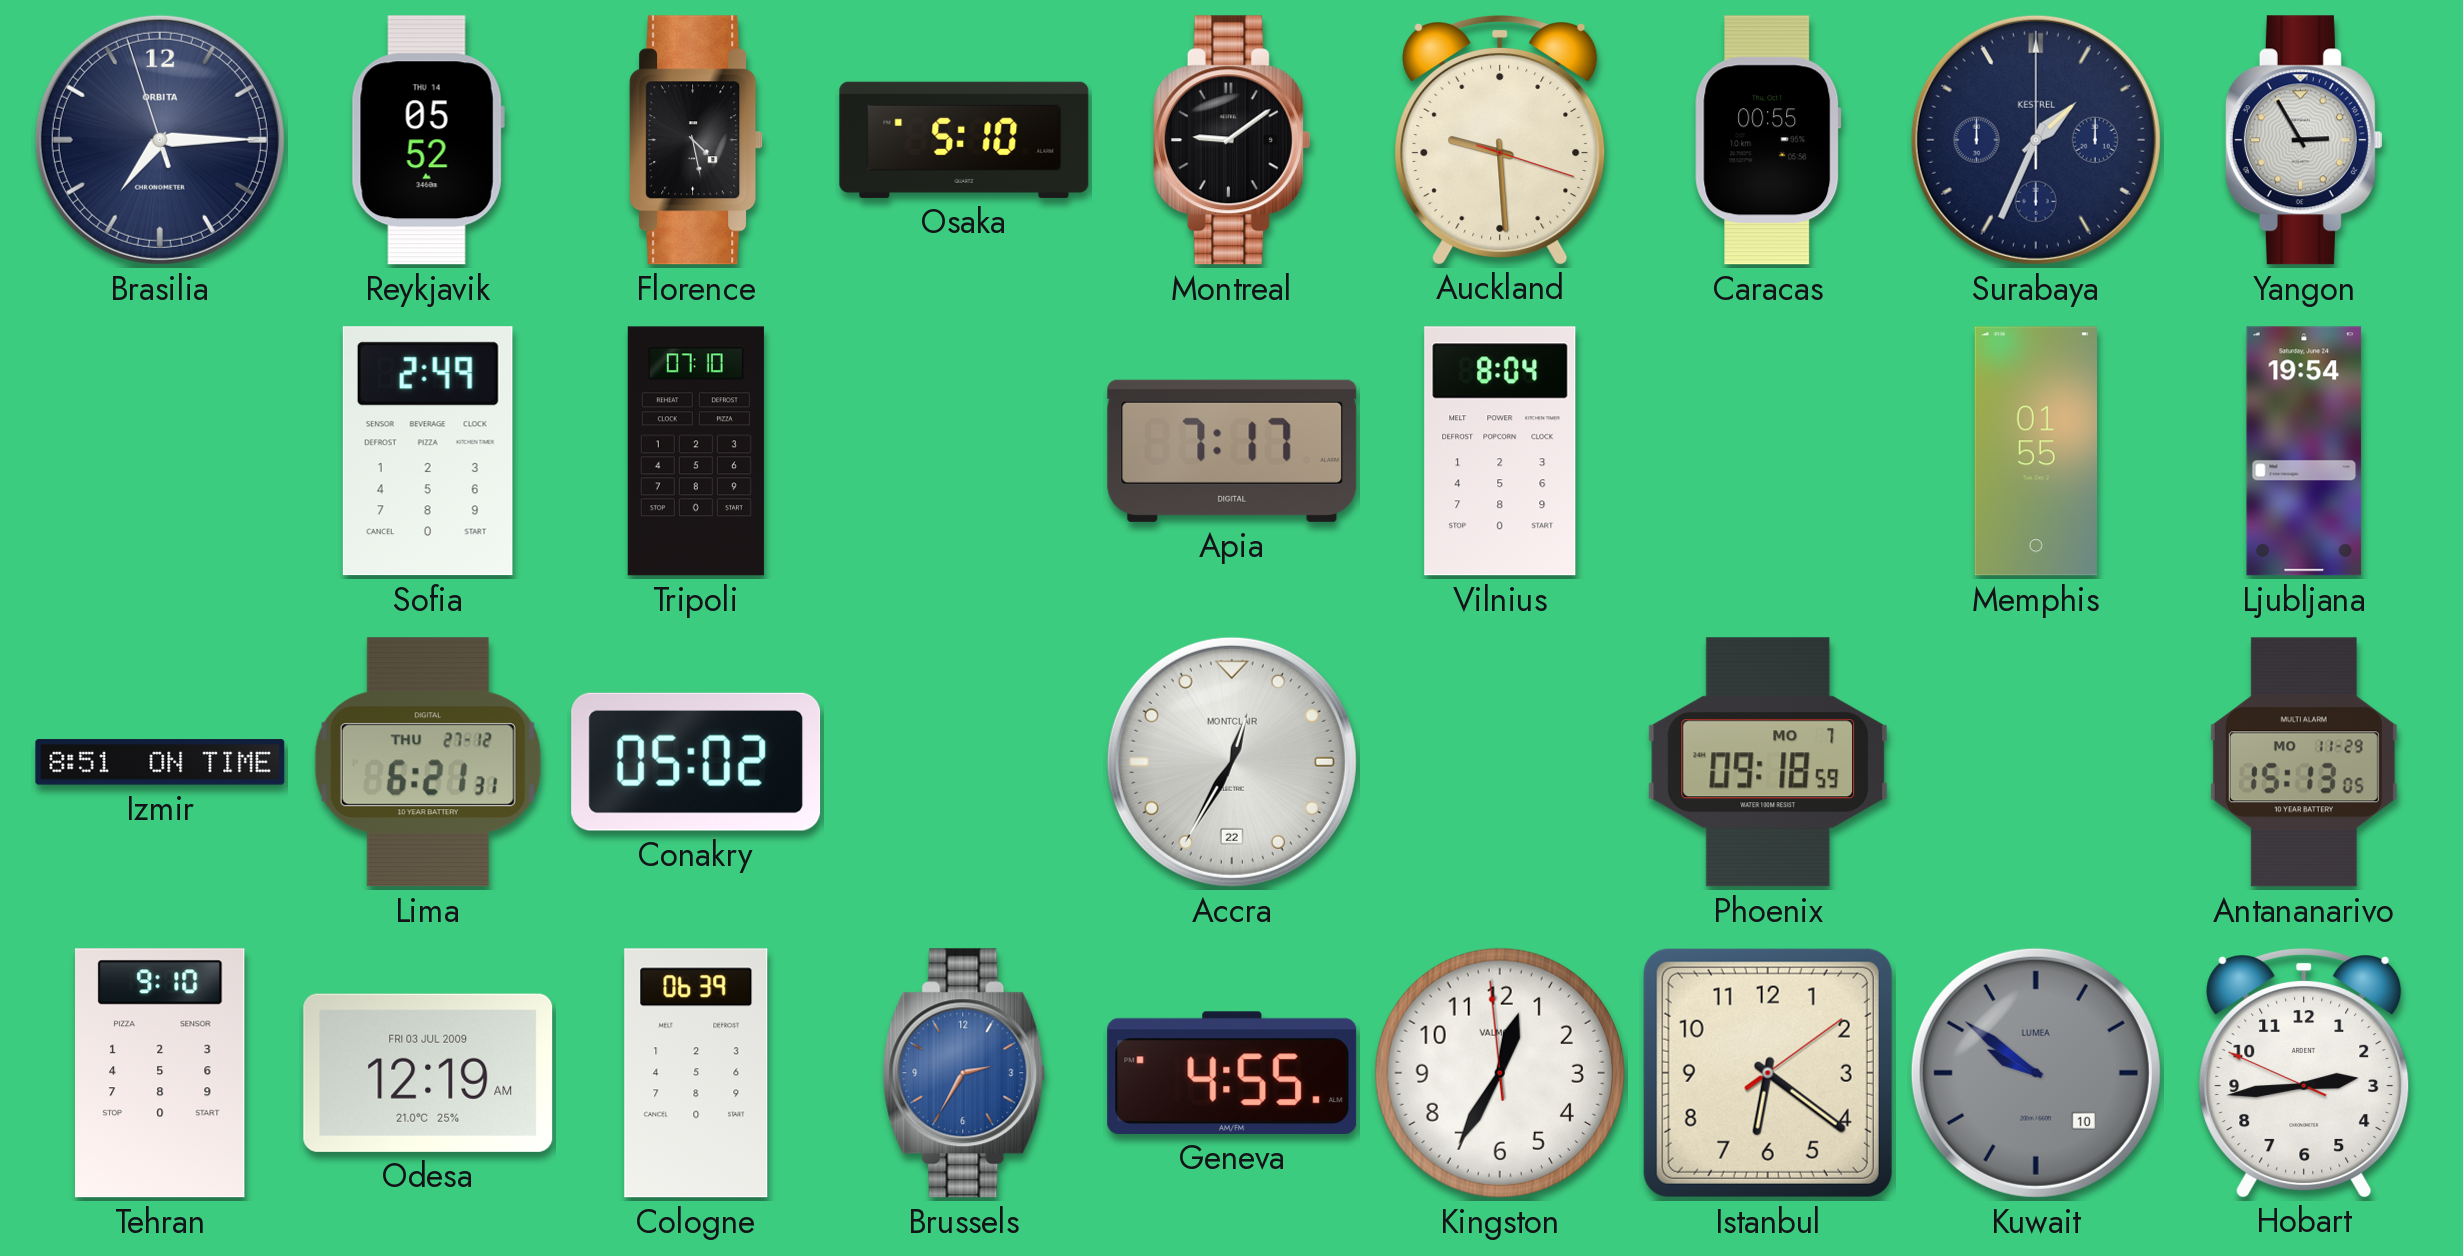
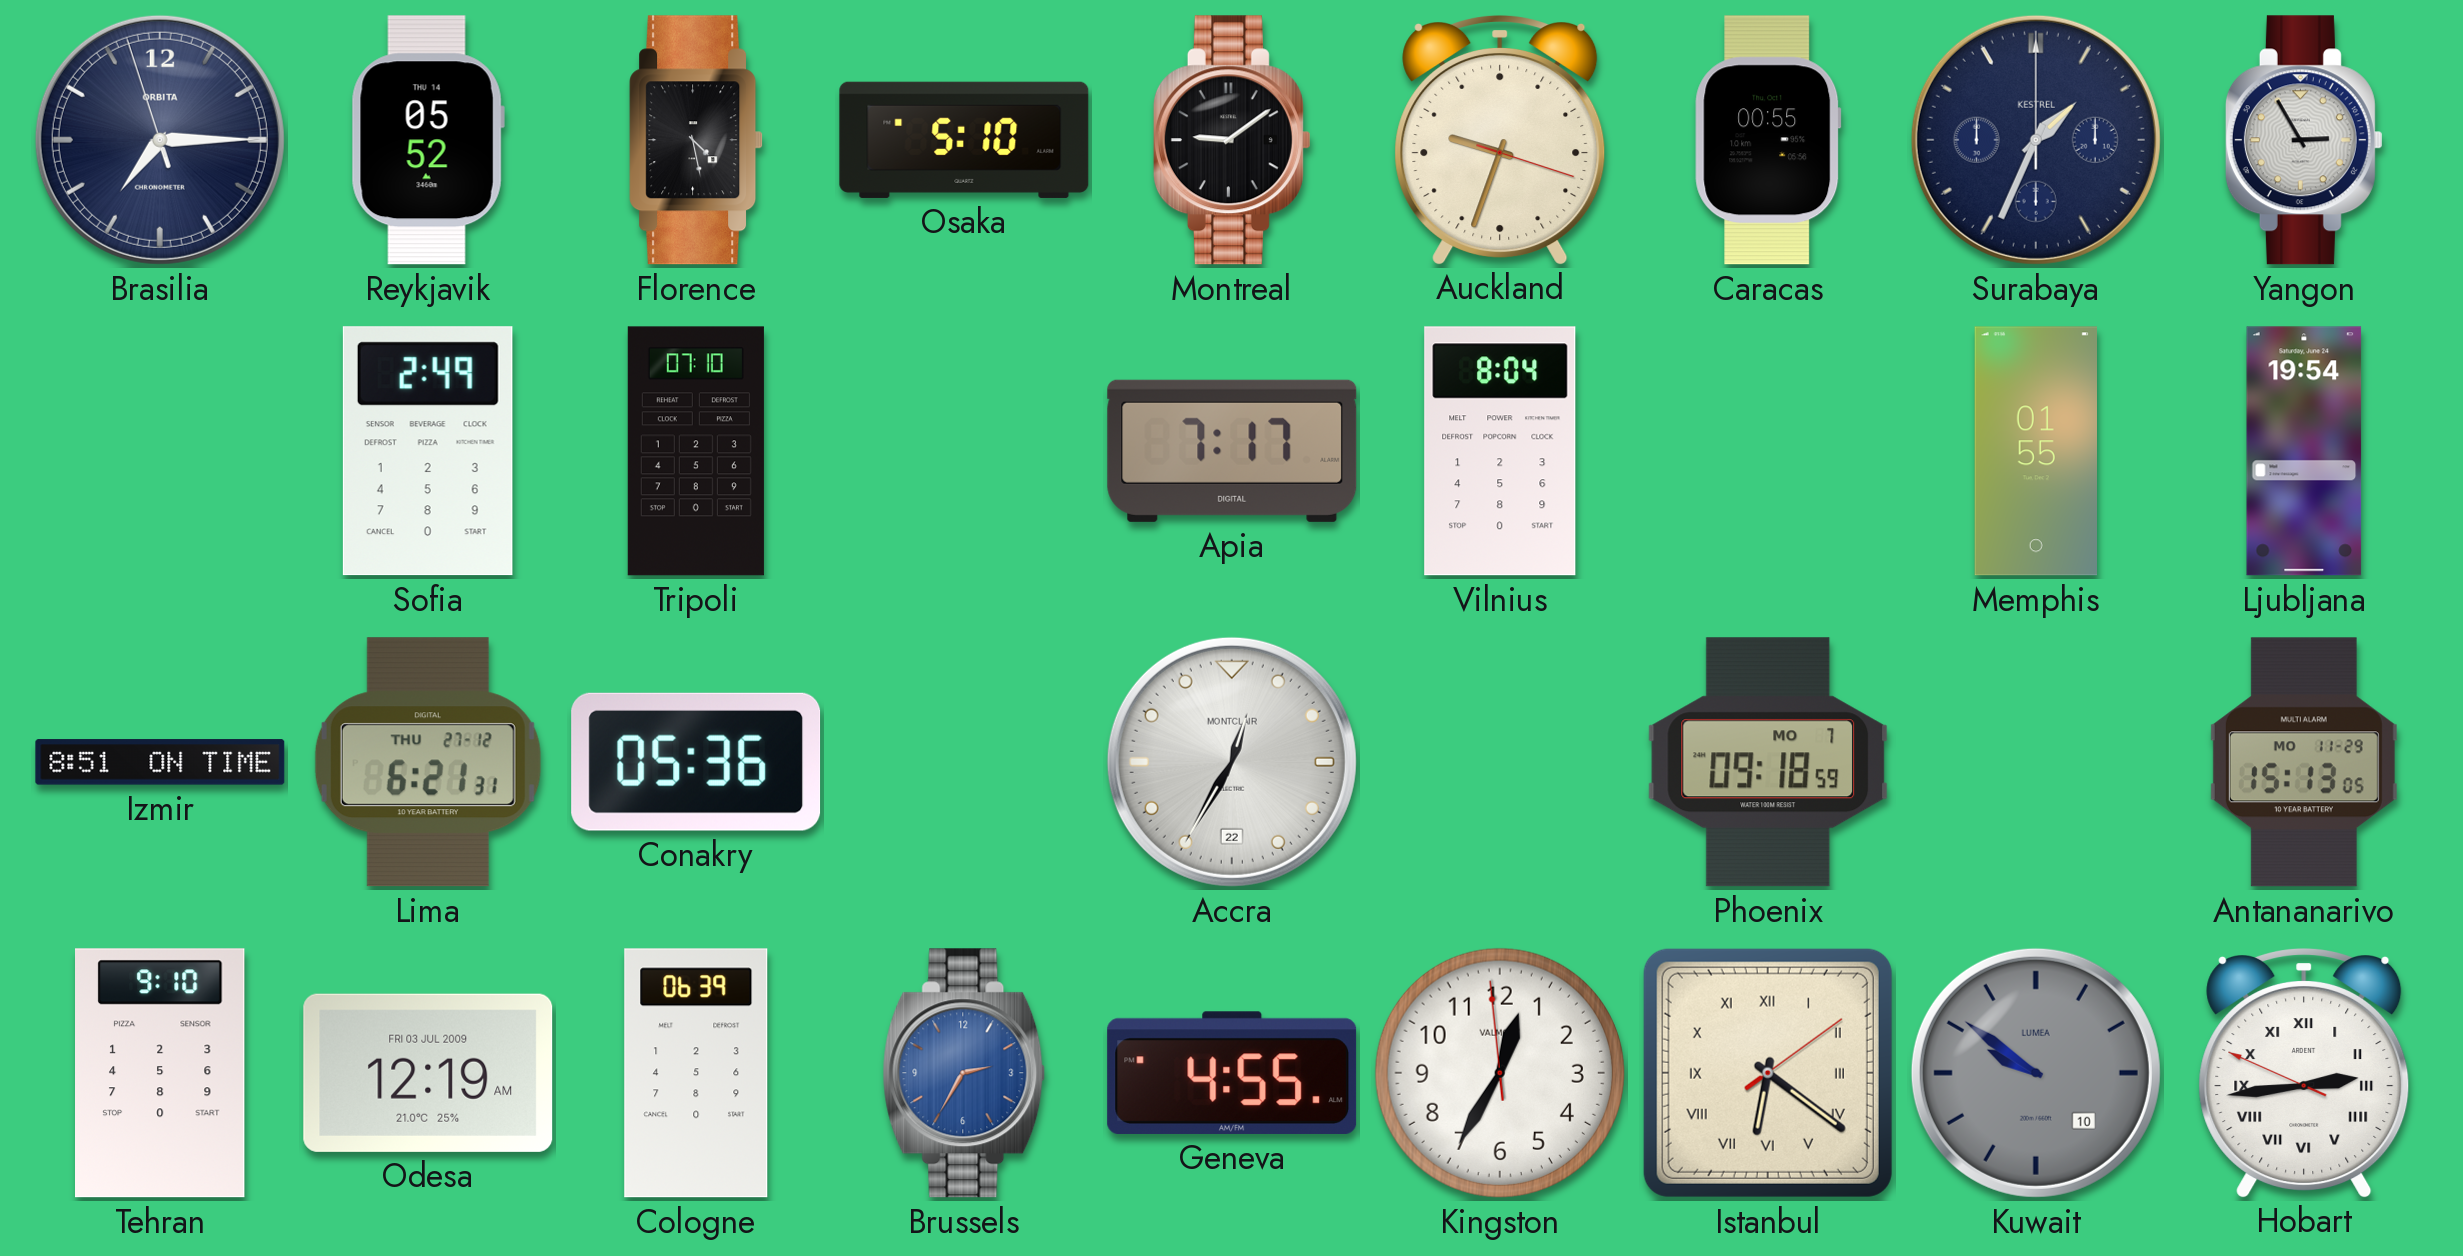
Auckland: 9:29 -> 9:33 (1500, 140)
Conakry: 05:02 -> 05:36 (696, 762)
Istanbul numerals: Arabic -> Roman (1768, 1073)
Hobart numerals: Arabic -> Roman (2304, 1073)
